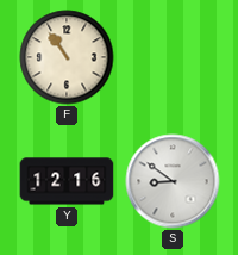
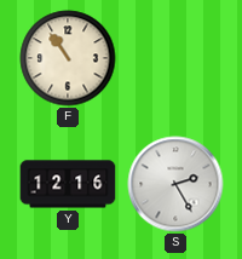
S: 8:51 -> 2:25 (175, 184)
